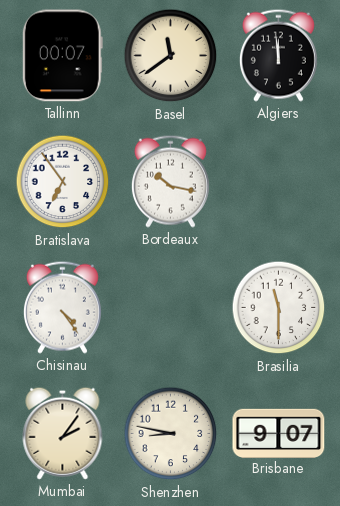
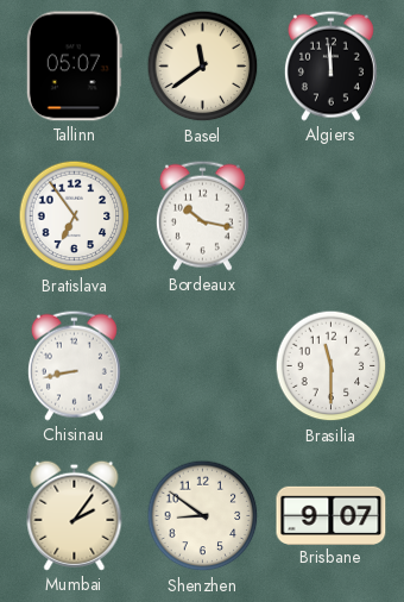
Tallinn: 00:07 -> 05:07 (74, 67)
Chisinau: 4:24 -> 8:43 (74, 365)
Shenzhen: 8:47 -> 8:51 (203, 516)
